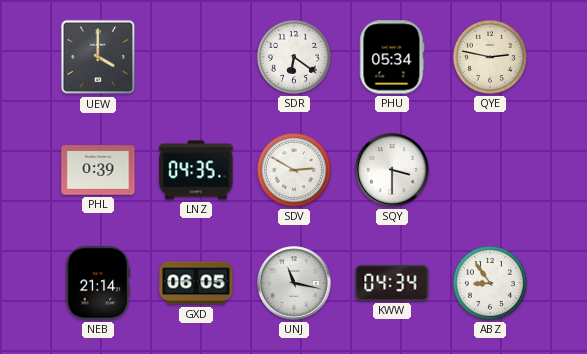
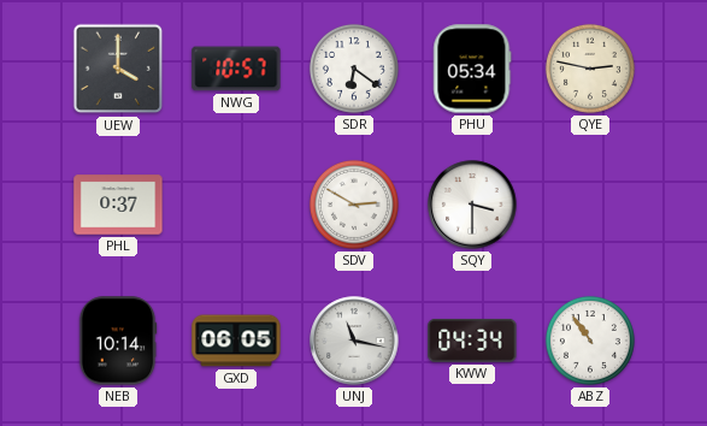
NWG: none -> 10:57 (236, 69)
PHL: 0:39 -> 0:37 (118, 205)
LNZ: 04:35 -> none (196, 170)
NEB: 21:14 -> 10:14 (118, 341)
ABZ: 8:54 -> 10:54 (590, 341)
